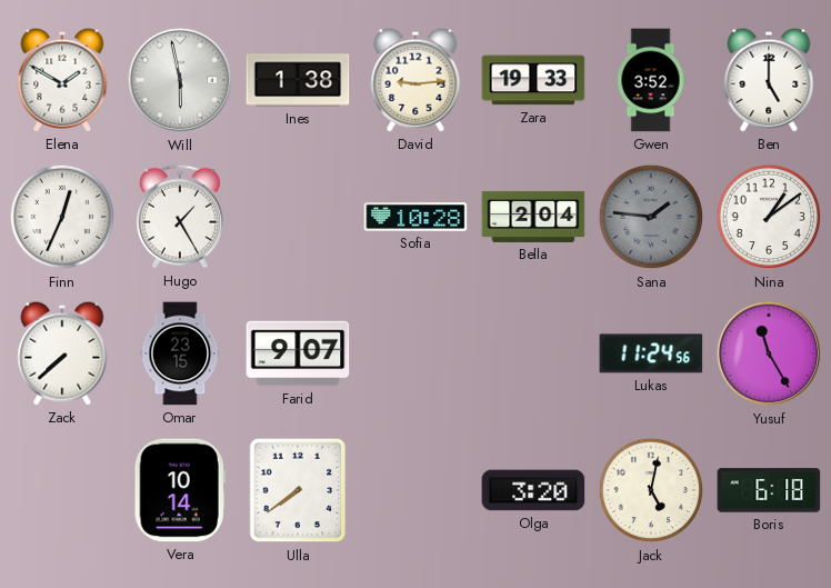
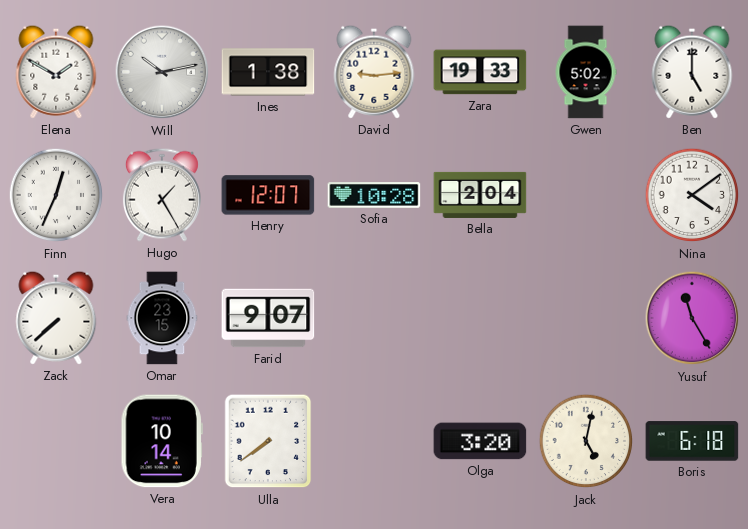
Will: 5:58 -> 10:13 (162, 72)
Gwen: 3:52 -> 5:02 (586, 72)
Henry: none -> 12:07 (268, 195)
Sana: 1:46 -> none (651, 217)
Nina: 1:09 -> 4:09 (692, 195)
Lukas: 11:24 -> none (651, 353)
